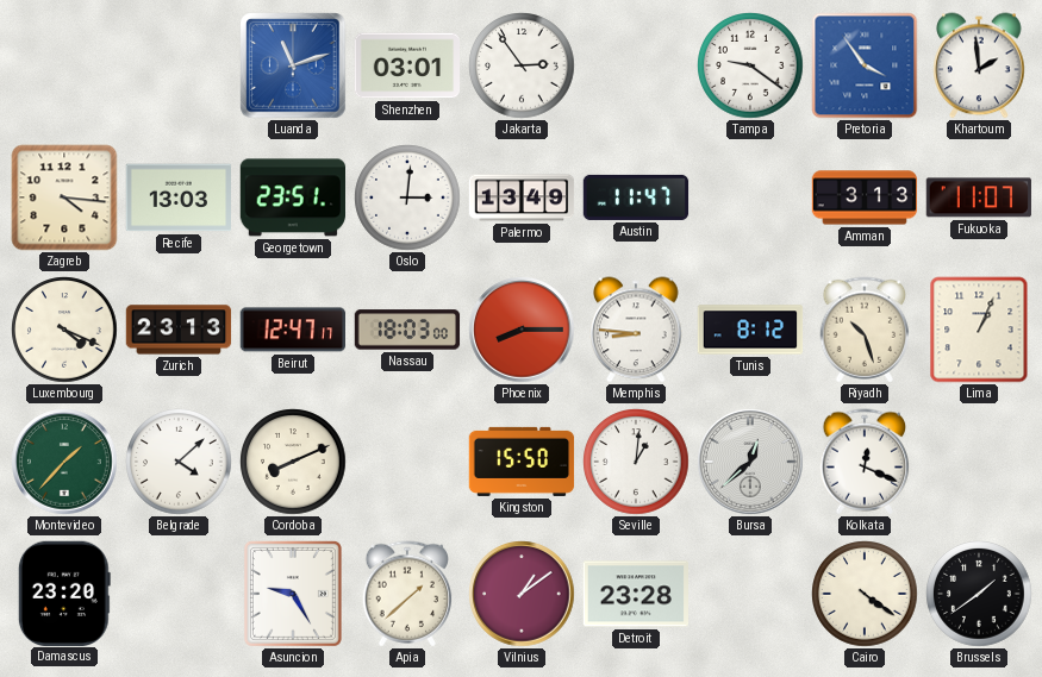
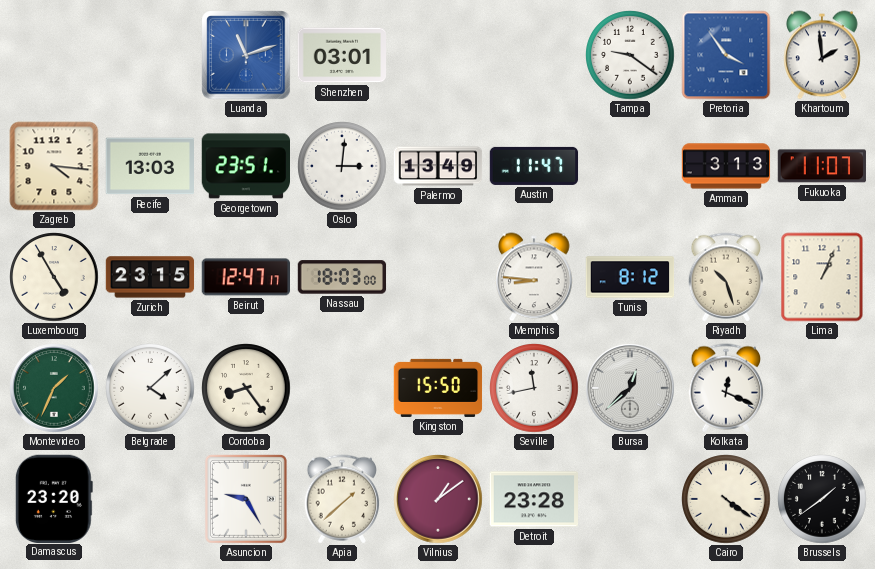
Jakarta: 2:54 -> none (522, 65)
Luxembourg: 4:19 -> 4:55 (54, 277)
Zurich: 23:13 -> 23:15 (150, 277)
Phoenix: 8:15 -> none (522, 330)
Montevideo: 1:37 -> 1:34 (54, 388)
Cordoba: 8:11 -> 8:24 (246, 388)
Seville: 1:01 -> 11:43 (534, 388)
